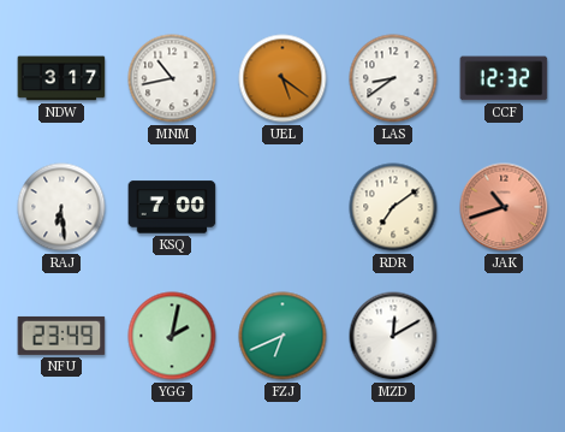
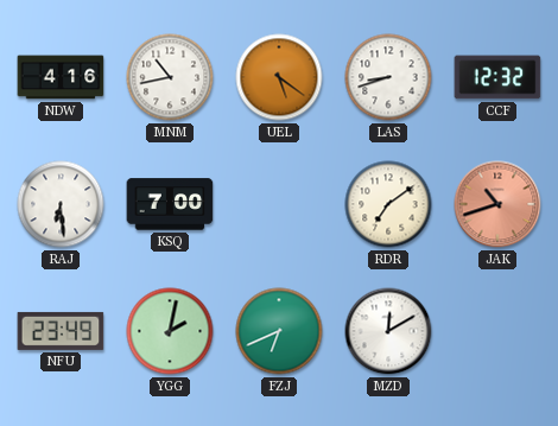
NDW: 3:17 -> 4:16 (61, 77)
LAS: 8:39 -> 8:42 (388, 77)
